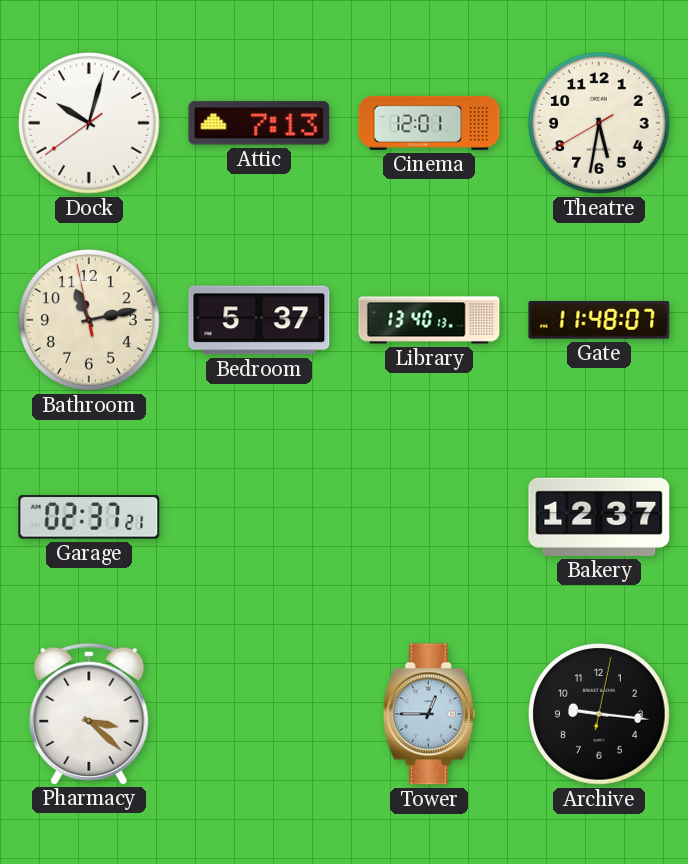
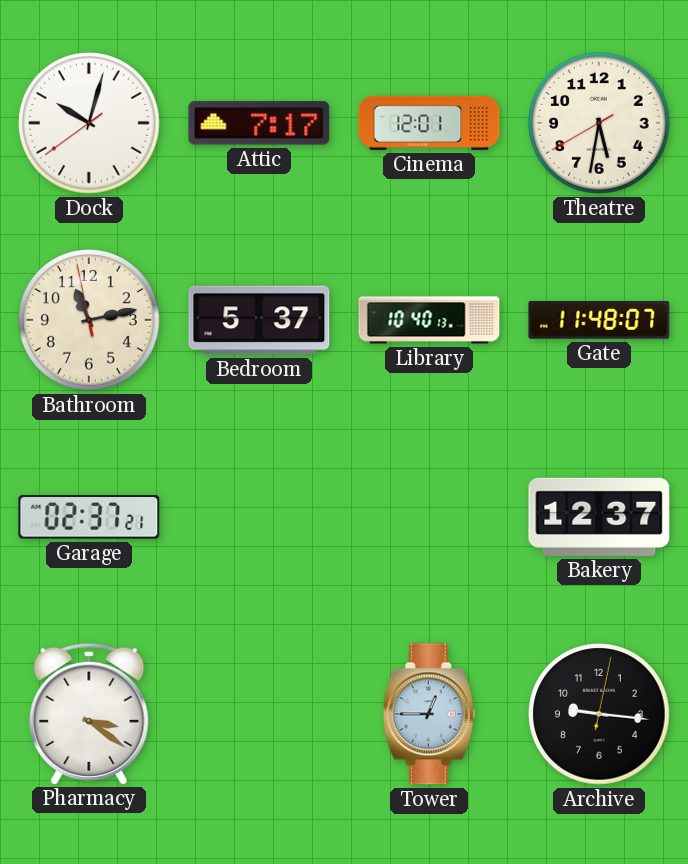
Attic: 7:13 -> 7:17 (259, 123)
Library: 13:40 -> 10:40 (429, 320)
Pharmacy: 3:22 -> 3:21 (89, 713)
